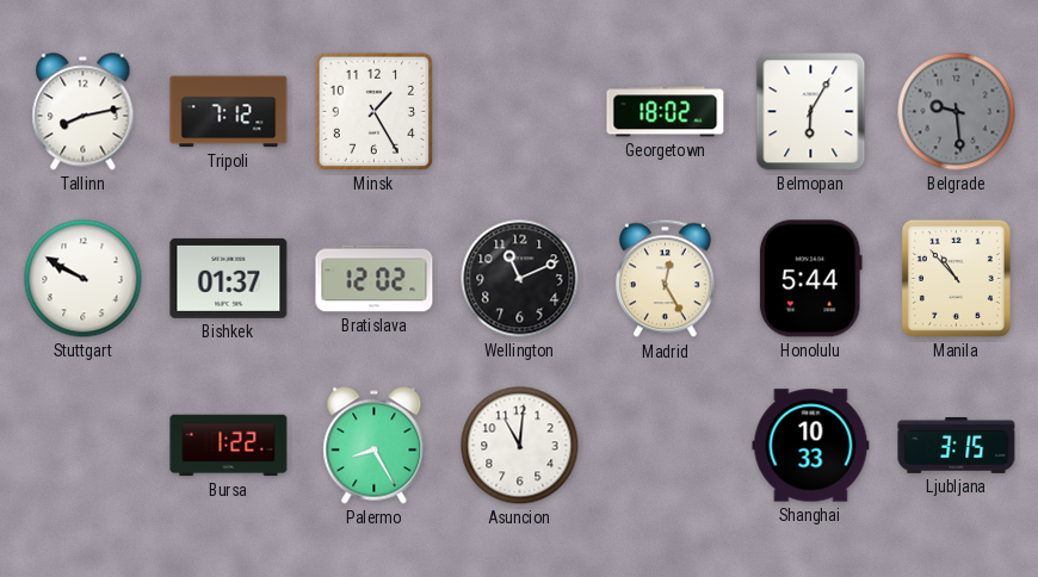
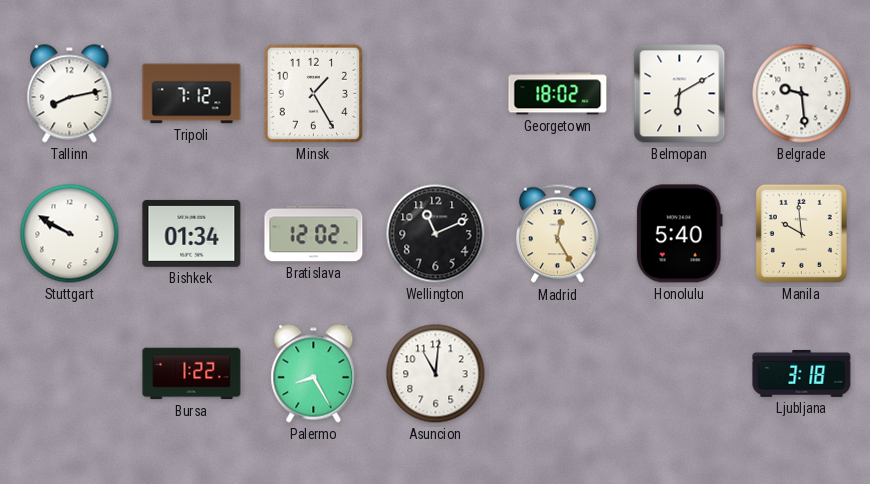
Belmopan: 6:05 -> 6:10 (680, 94)
Belgrade dial: grey -> white (802, 94)
Bishkek: 01:37 -> 01:34 (192, 233)
Honolulu: 5:44 -> 5:40 (679, 234)
Manila: 10:53 -> 9:59 (801, 233)
Shanghai: 10:33 -> none (811, 446)
Ljubljana: 3:15 -> 3:18 (802, 373)
